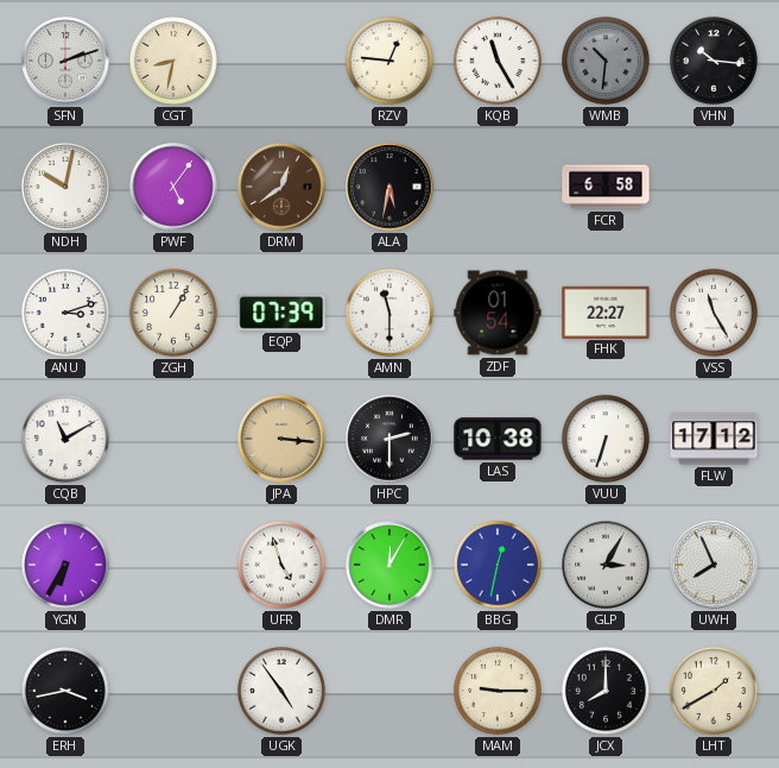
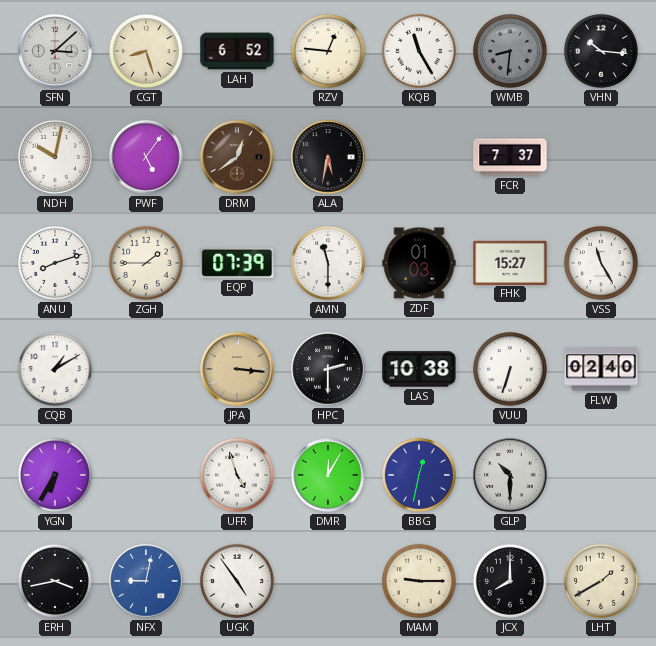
SFN: 2:12 -> 3:08 (55, 51)
CGT: 8:32 -> 8:27 (146, 51)
LAH: none -> 6:52 (237, 51)
WMB: 10:31 -> 8:31 (510, 51)
FCR: 6:58 -> 7:37 (510, 157)
ANU: 3:12 -> 8:12 (55, 263)
ZGH: 1:05 -> 1:45 (146, 263)
ZDF: 01:54 -> 01:03 (419, 263)
FHK: 22:27 -> 15:27 (510, 262)
CQB: 11:10 -> 1:10 (55, 369)
FLW: 17:12 -> 02:40 (601, 369)
GLP: 3:05 -> 10:30 (510, 475)
UWH: 7:56 -> none (714, 565)
NFX: none -> 9:02 (146, 581)
